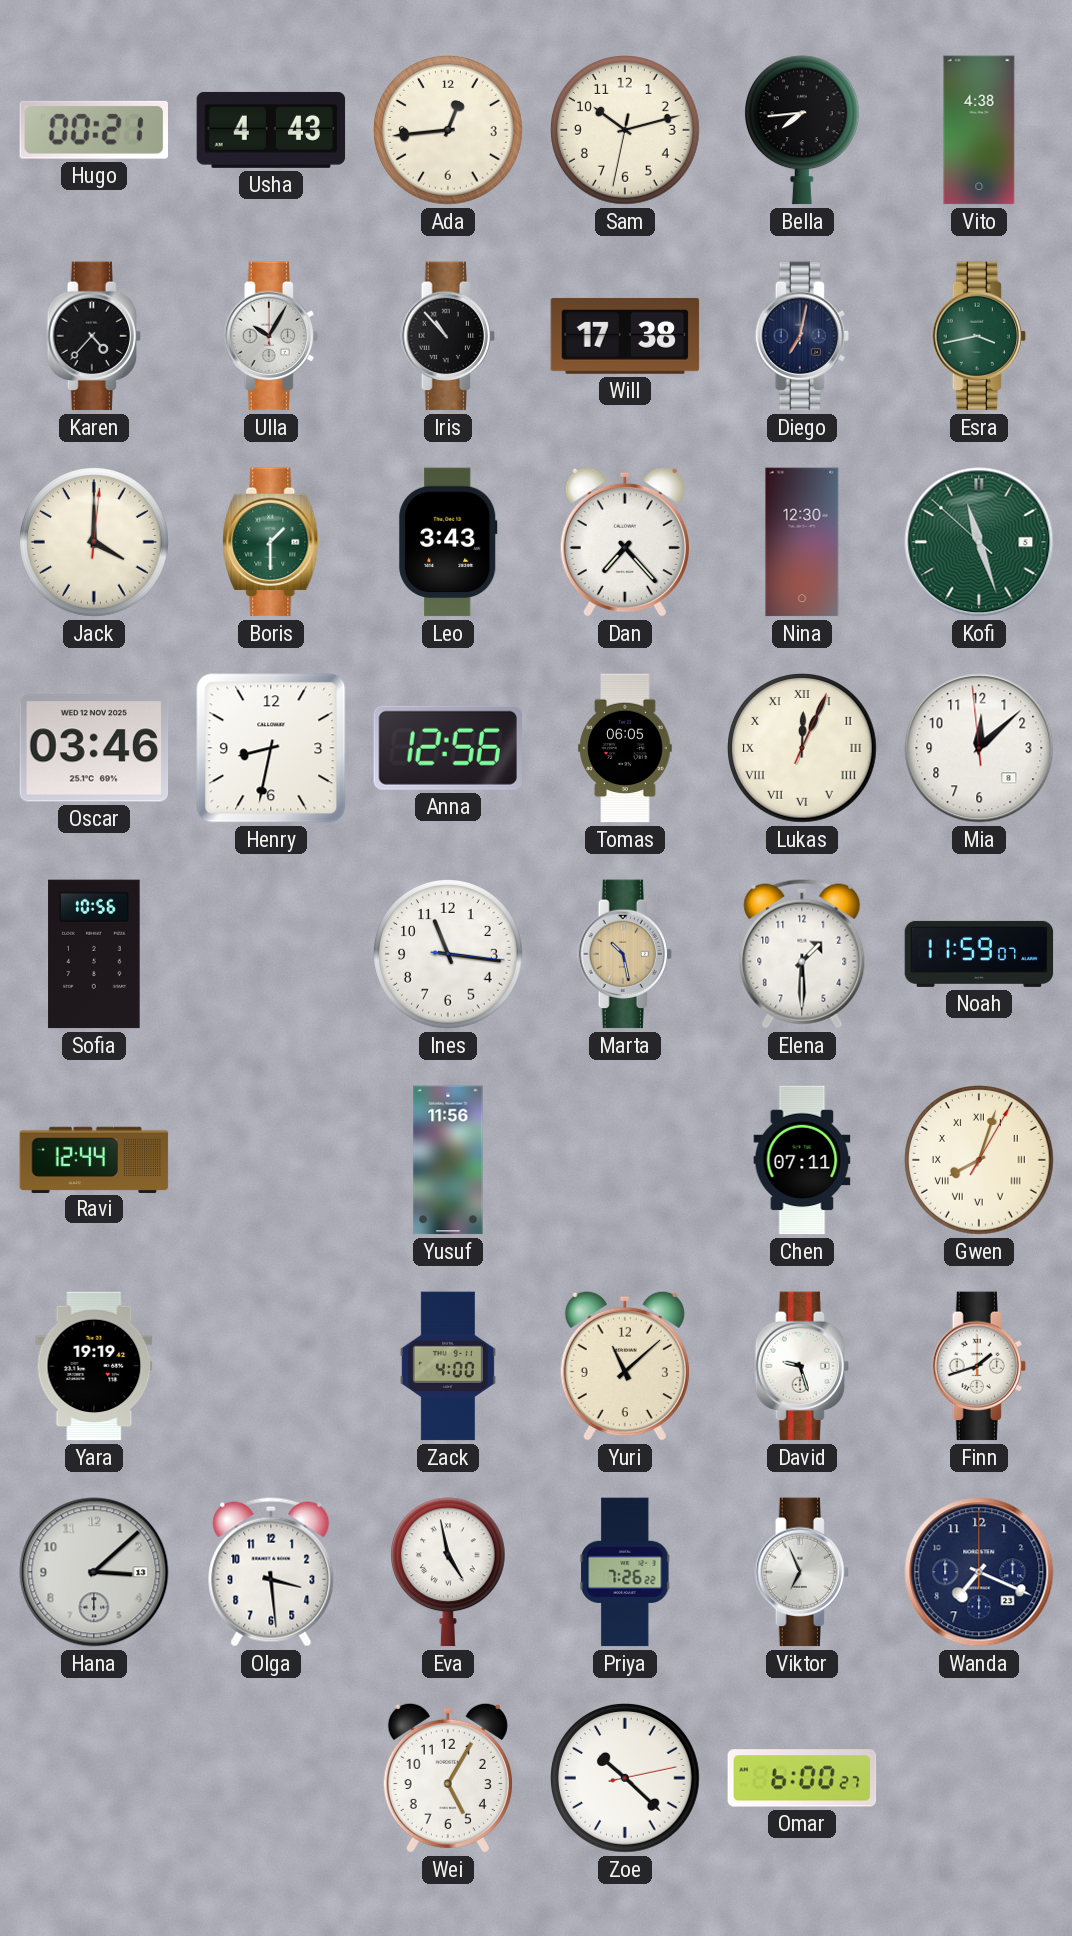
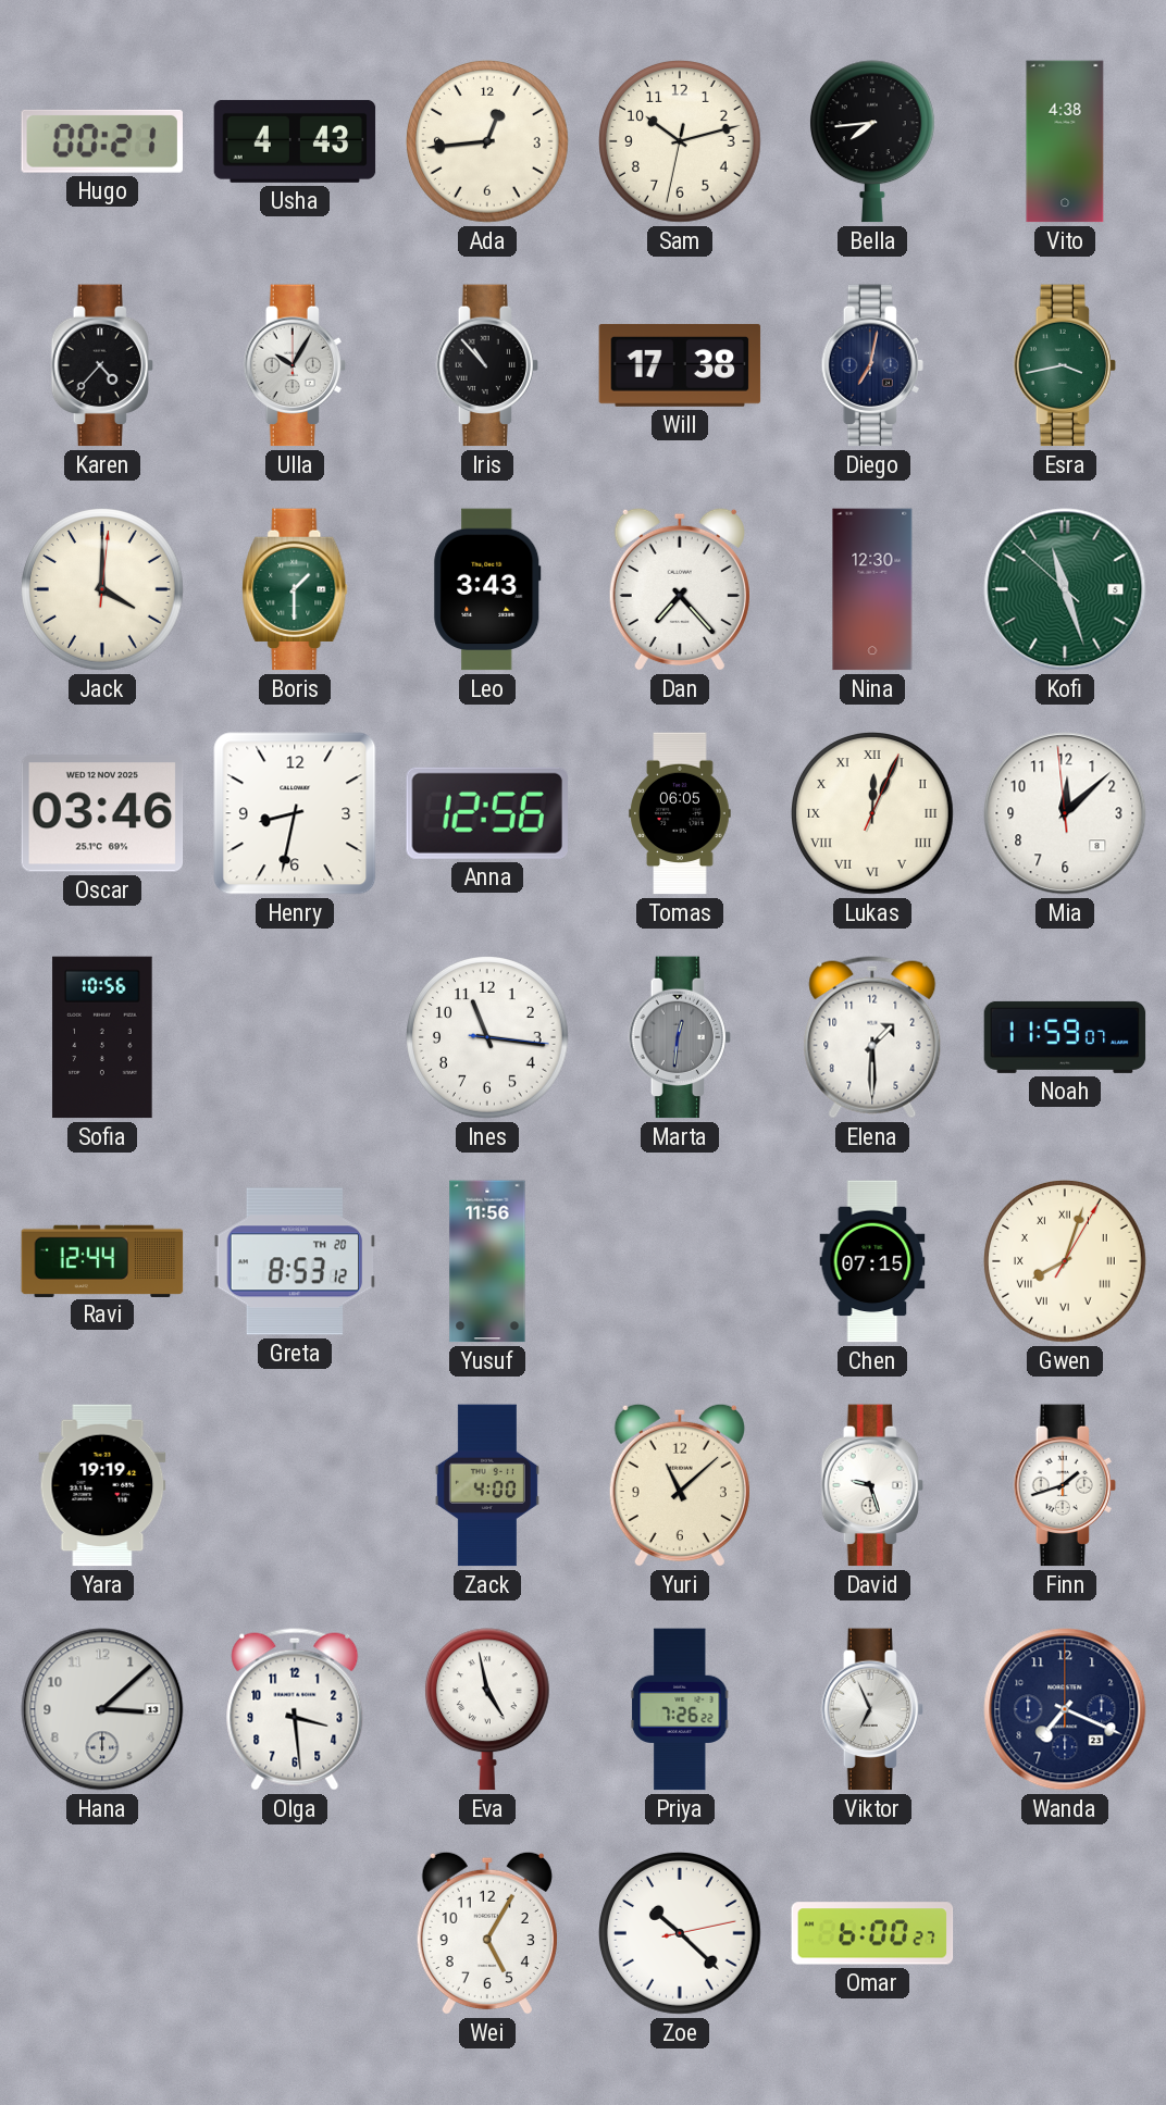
Marta: 10:28 -> 12:31 (680, 1037)
Marta dial: champagne -> grey (680, 1037)
Greta: none -> 8:53 (295, 1261)
Chen: 07:11 -> 07:15 (872, 1261)
